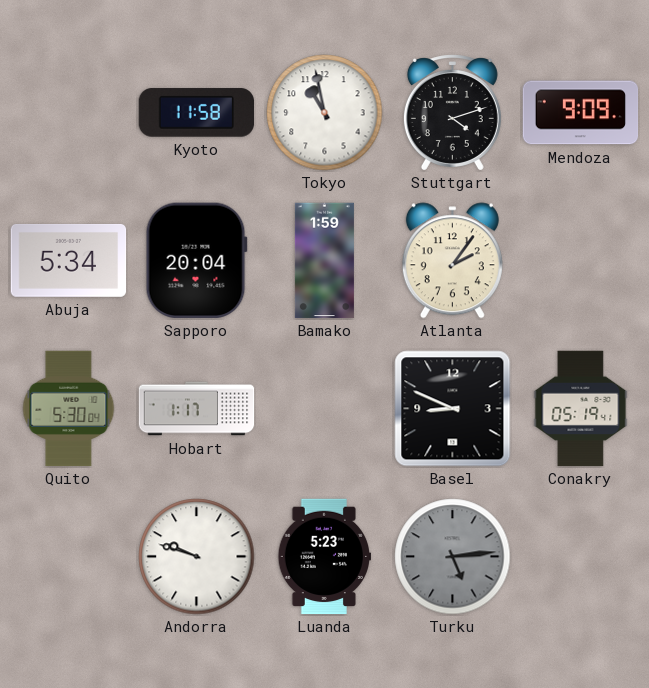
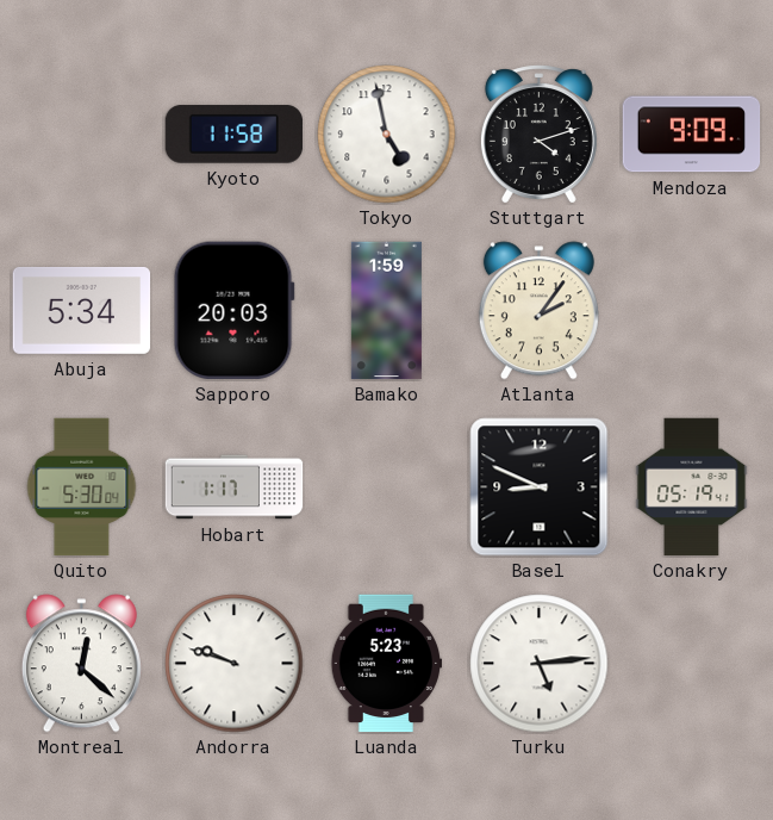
Tokyo: 10:58 -> 4:58 (387, 135)
Sapporo: 20:04 -> 20:03 (233, 310)
Montreal: none -> 12:22 (81, 664)
Turku dial: grey -> white (540, 664)
